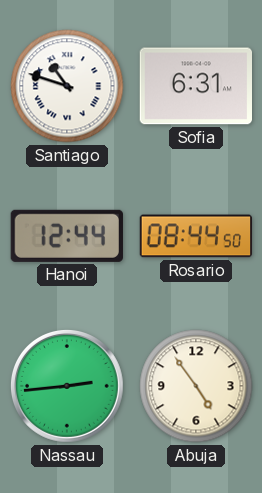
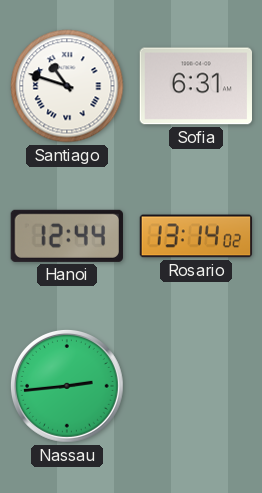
Rosario: 08:44 -> 13:14 (196, 236)
Abuja: 4:54 -> none (196, 386)
